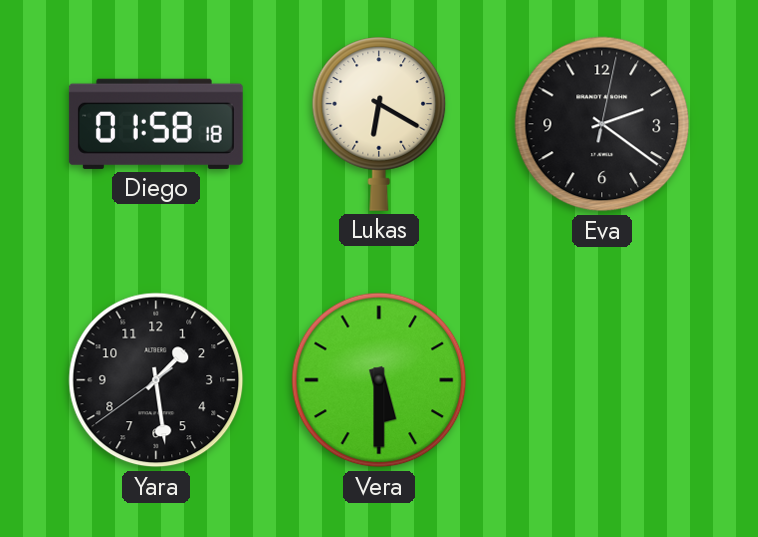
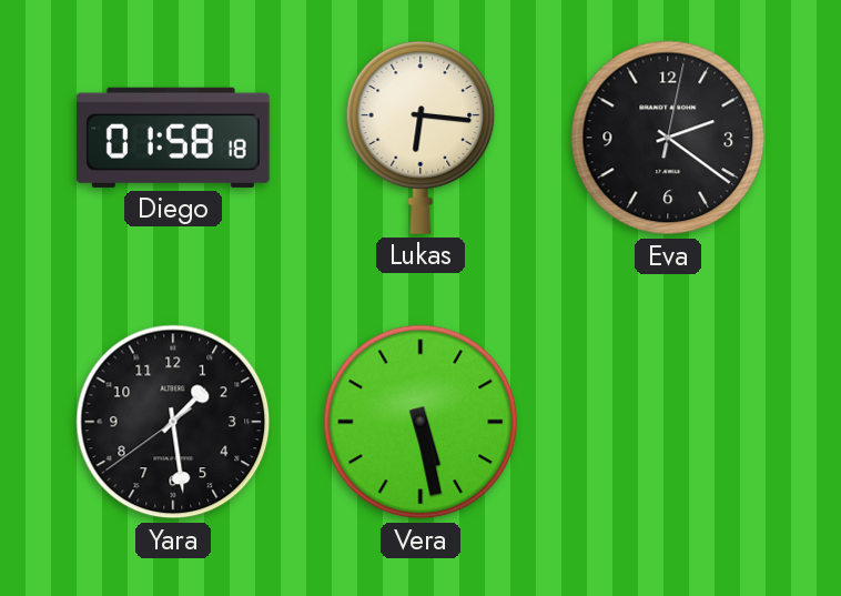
Lukas: 6:20 -> 6:16 (420, 138)
Vera: 5:30 -> 5:28 (420, 422)
